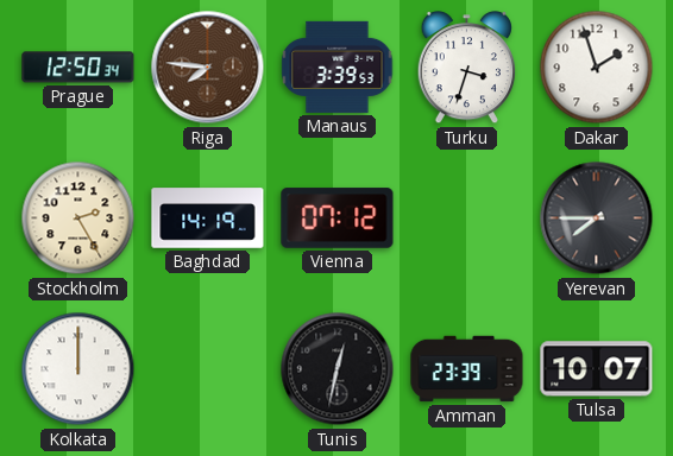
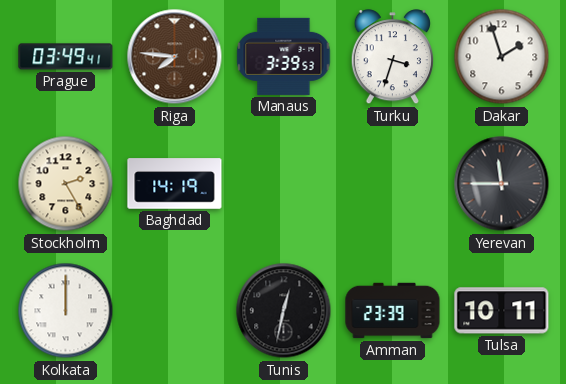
Prague: 12:50 -> 03:49 (66, 57)
Vienna: 07:12 -> none (338, 218)
Yerevan: 7:45 -> 11:45 (502, 184)
Tulsa: 10:07 -> 10:11 (502, 311)
